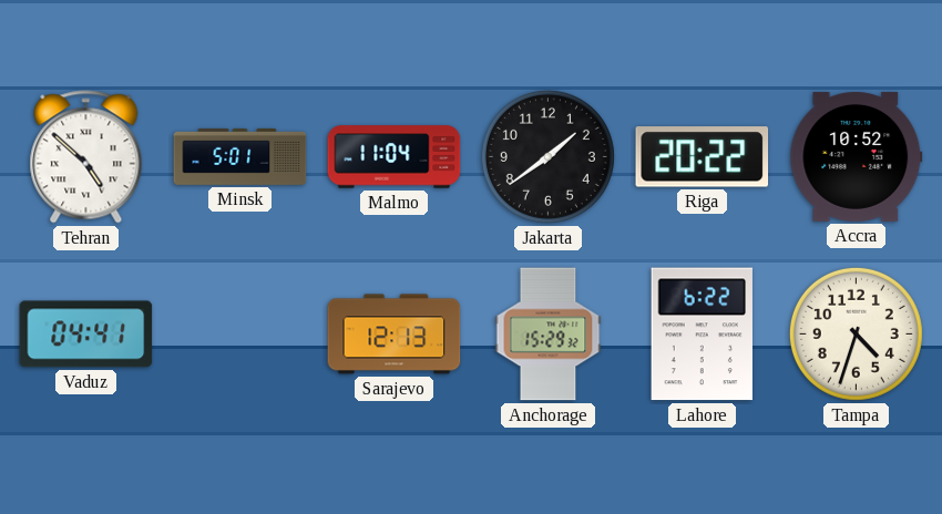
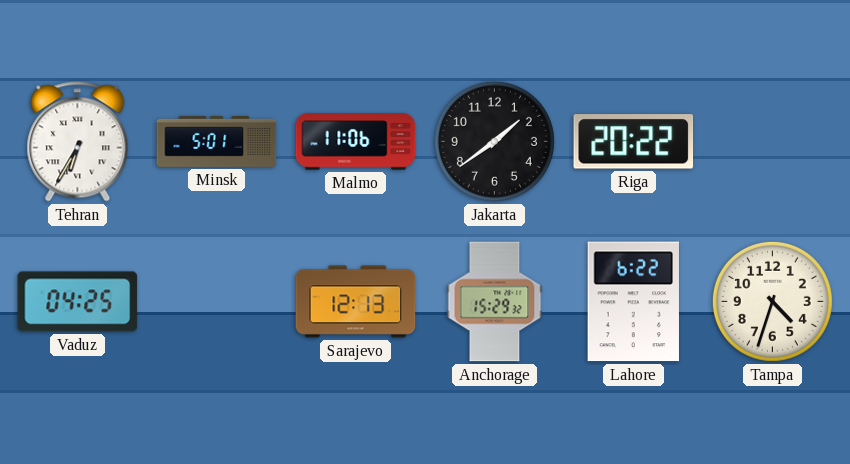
Tehran: 4:52 -> 6:35 (78, 142)
Malmo: 11:04 -> 11:06 (356, 142)
Accra: 10:52 -> none (857, 156)
Vaduz: 04:41 -> 04:25 (78, 302)
